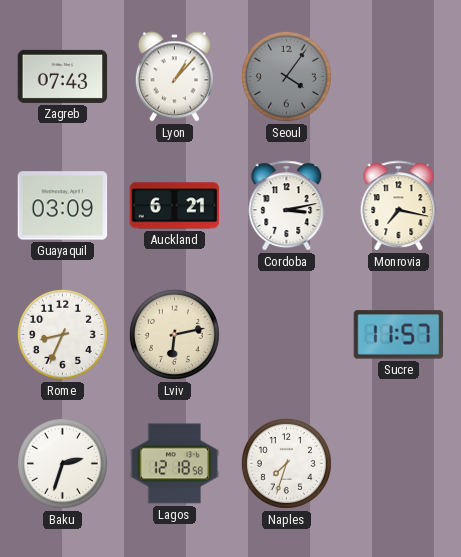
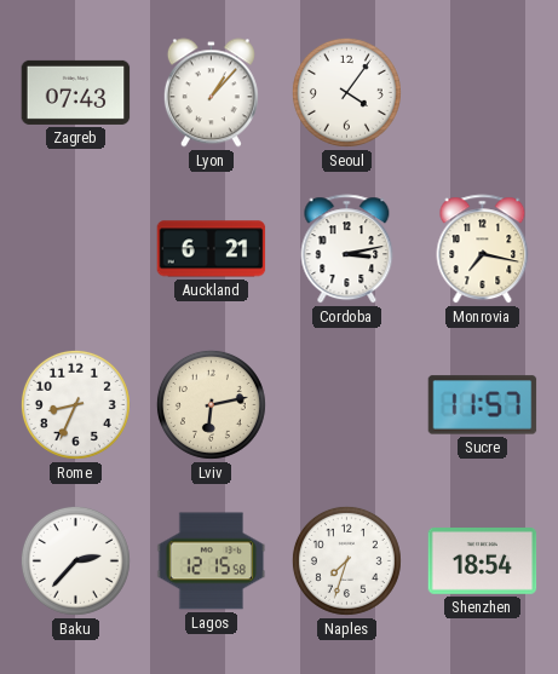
Seoul dial: grey -> white (346, 92)
Guayaquil: 03:09 -> none (63, 206)
Baku: 2:33 -> 2:37 (75, 560)
Lagos: 12:18 -> 12:15 (212, 561)
Shenzhen: none -> 18:54 (483, 561)
